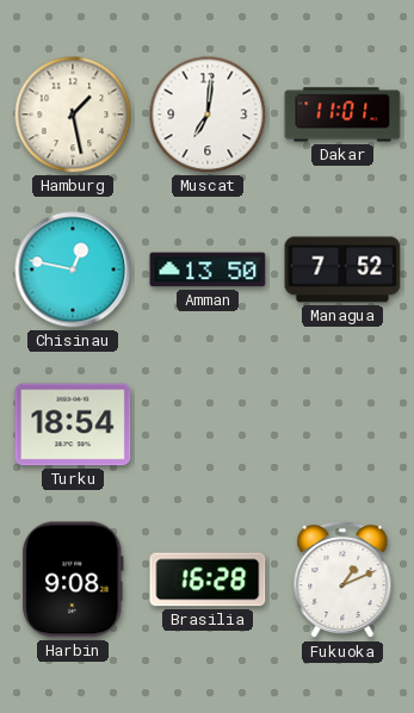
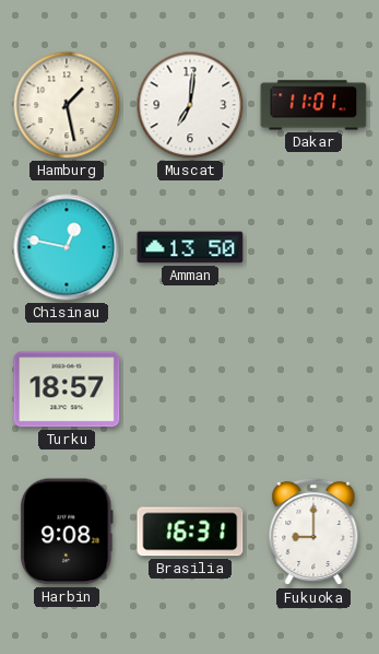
Managua: 7:52 -> none (342, 269)
Turku: 18:54 -> 18:57 (67, 389)
Brasilia: 16:28 -> 16:31 (190, 532)
Fukuoka: 1:11 -> 9:00 (313, 532)
